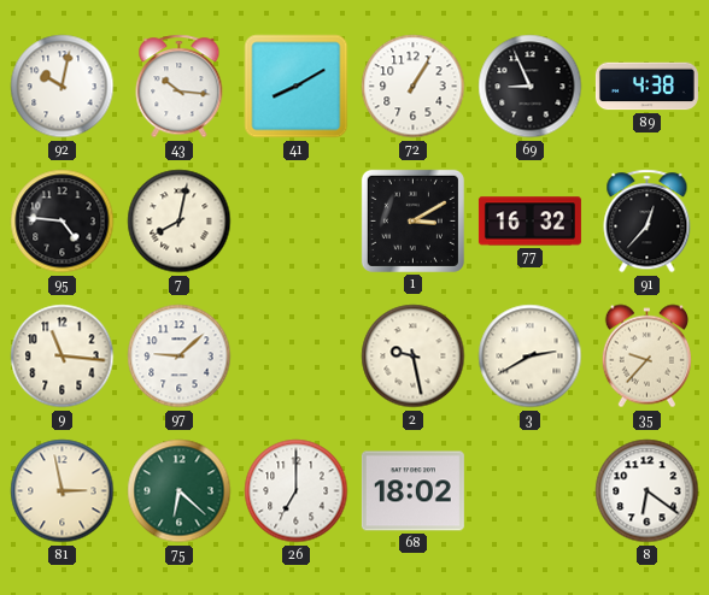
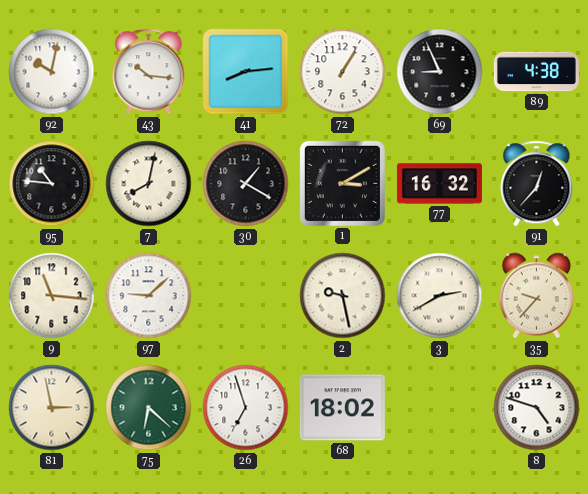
41: 8:10 -> 8:14 (246, 72)
95: 4:46 -> 10:46 (52, 184)
30: none -> 1:20 (246, 184)
26: 7:00 -> 6:57 (246, 408)
8: 6:21 -> 4:48 (537, 408)
